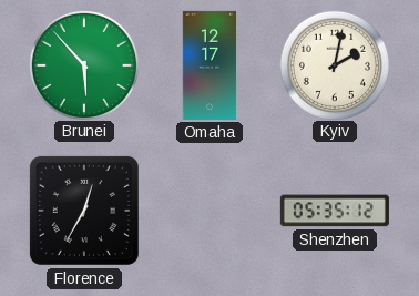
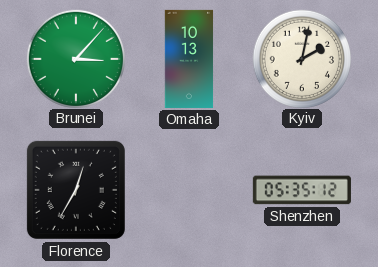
Brunei: 5:53 -> 3:07 (75, 58)
Omaha: 12:17 -> 10:13 (189, 59)
